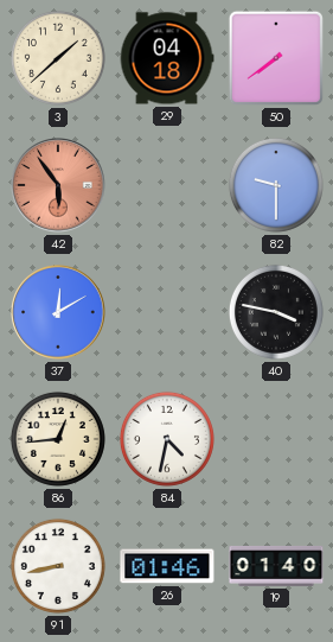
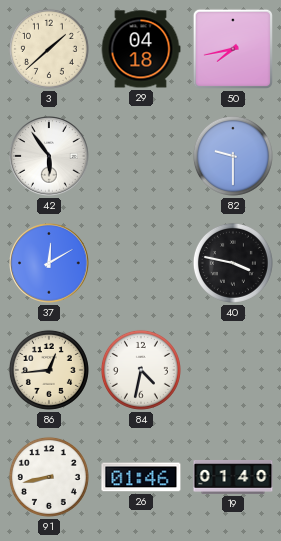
50: 7:39 -> 7:43 (233, 49)
42 dial: salmon -> white (49, 156)
